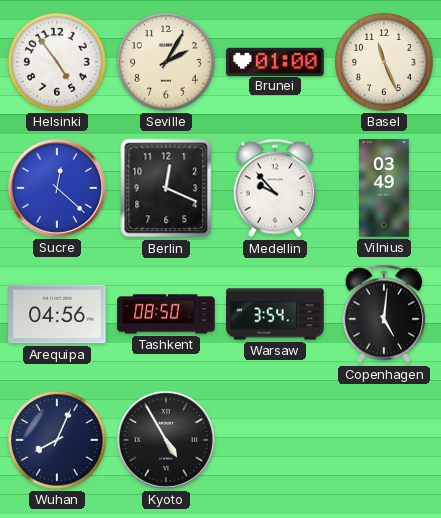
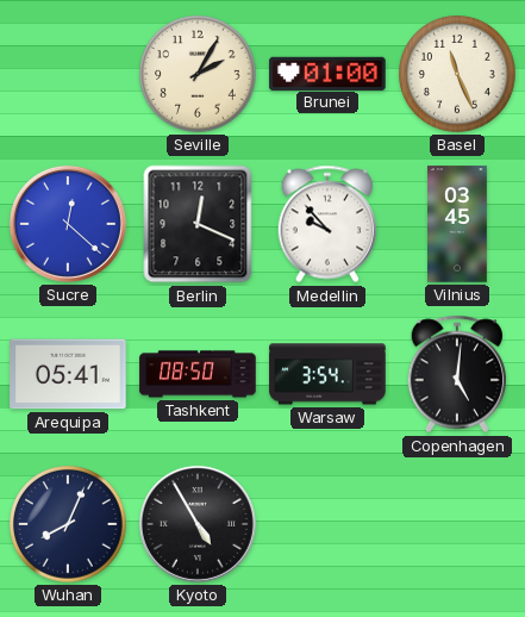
Helsinki: 4:54 -> none (57, 62)
Vilnius: 03:49 -> 03:45 (458, 224)
Arequipa: 04:56 -> 05:41 (68, 374)
